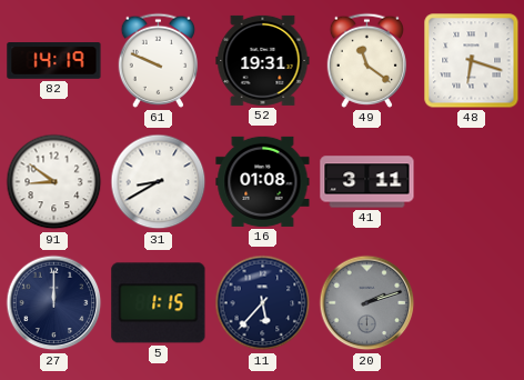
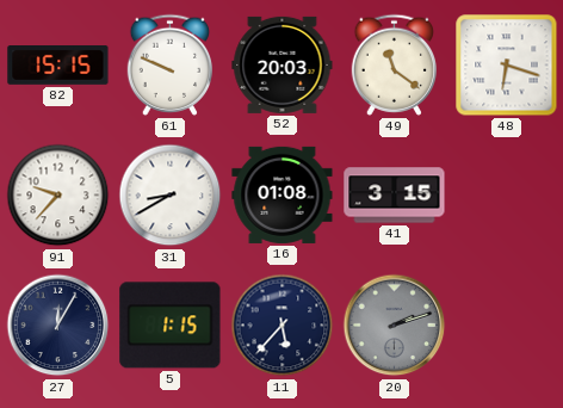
82: 14:19 -> 15:15 (58, 66)
52: 19:31 -> 20:03 (283, 64)
91: 8:51 -> 9:37 (58, 196)
41: 3:11 -> 3:15 (395, 196)
27: 12:00 -> 12:05 (58, 326)
